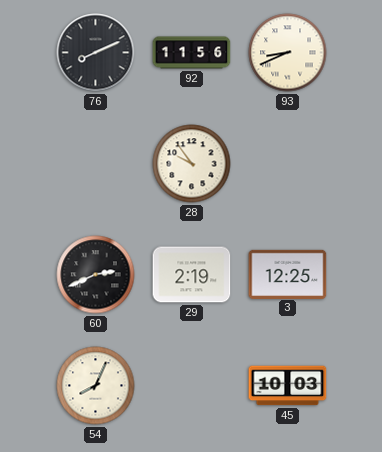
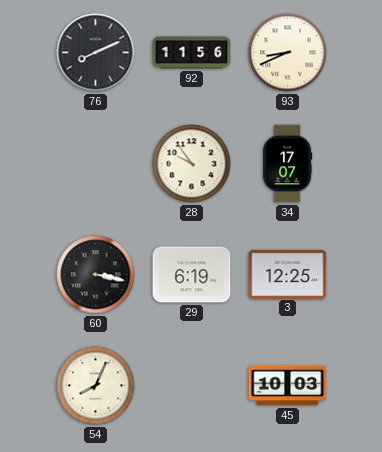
34: none -> 17:07 (288, 164)
60: 2:41 -> 3:17 (96, 275)
29: 2:19 -> 6:19 (192, 275)
